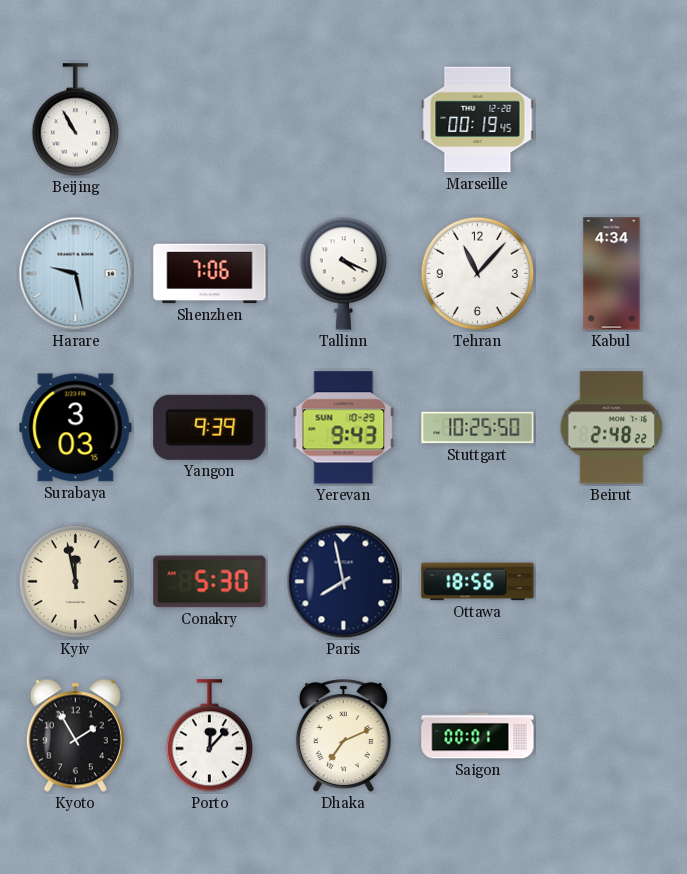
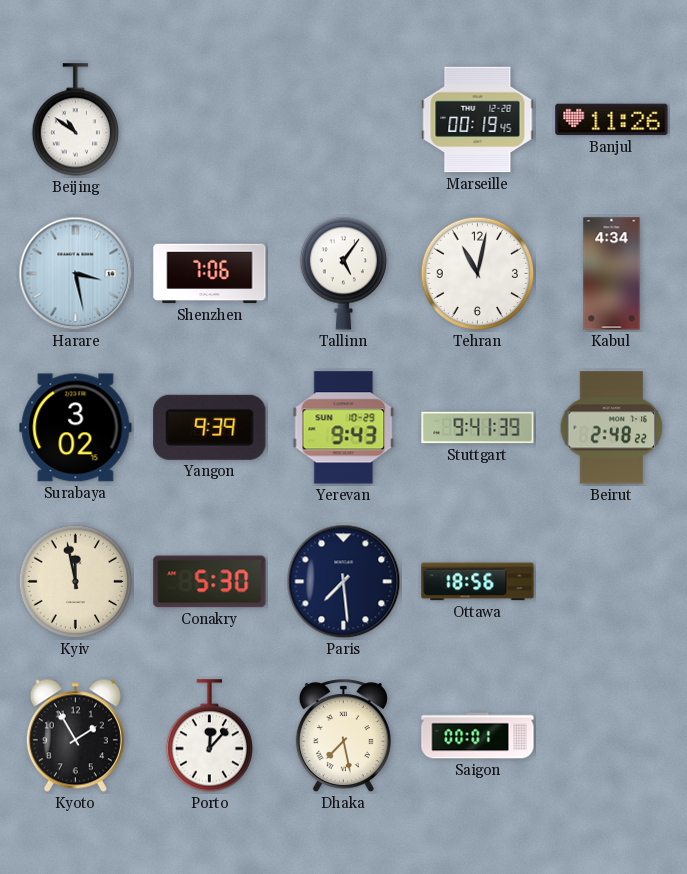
Beijing: 10:55 -> 10:51 (75, 120)
Banjul: none -> 11:26 (612, 120)
Harare: 9:28 -> 3:28 (76, 274)
Tallinn: 4:19 -> 5:06 (343, 273)
Tehran: 11:07 -> 11:02 (478, 274)
Surabaya: 3:03 -> 3:02 (76, 428)
Stuttgart: 10:25 -> 9:41 (478, 428)
Paris: 7:58 -> 7:29 (344, 582)
Dhaka: 7:11 -> 7:28 (343, 736)
